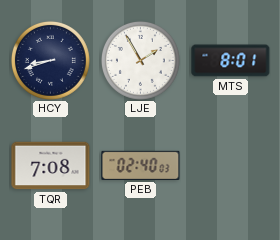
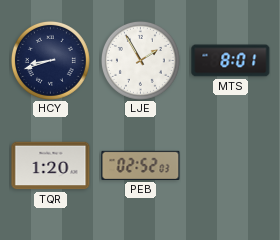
TQR: 7:08 -> 1:20 (51, 166)
PEB: 02:40 -> 02:52 (141, 165)
